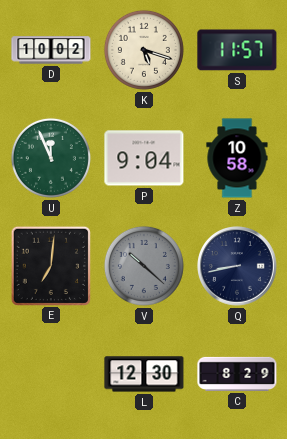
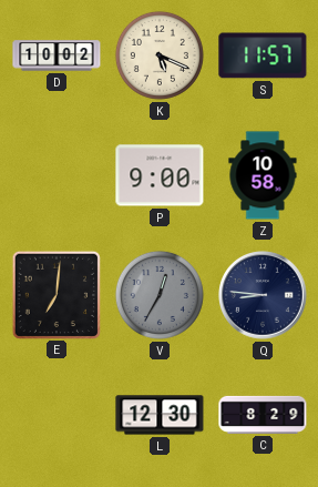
K: 5:18 -> 5:19 (160, 55)
U: 11:56 -> none (51, 158)
P: 9:04 -> 9:00 (160, 175)
V: 10:22 -> 12:35 (160, 295)
Q: 8:43 -> 8:46 (263, 295)
